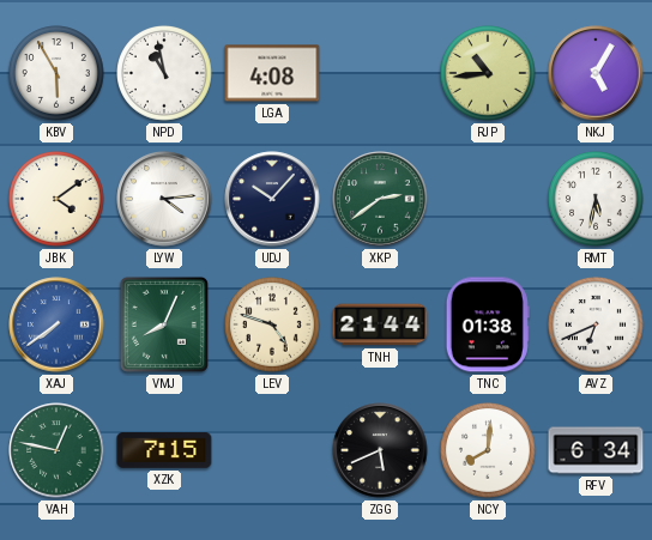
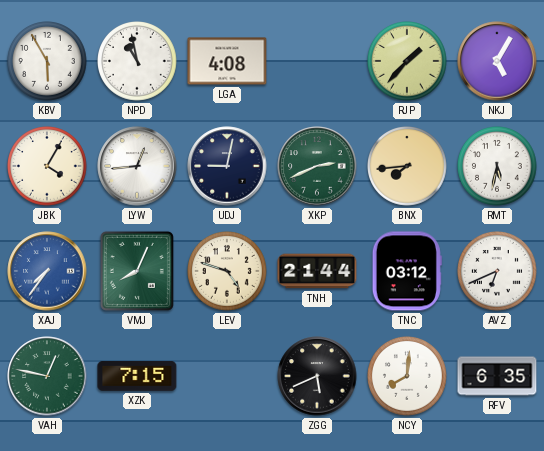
RJP: 10:44 -> 1:37 (408, 62)
JBK: 4:09 -> 4:05 (48, 167)
LYW: 4:14 -> 12:44 (137, 166)
UDJ: 10:07 -> 9:02 (227, 166)
XKP: 2:39 -> 2:41 (317, 166)
BNX: none -> 7:44 (408, 167)
XAJ: 7:39 -> 7:36 (47, 271)
TNC: 01:38 -> 03:12 (407, 271)
RFV: 6:34 -> 6:35 (497, 376)
